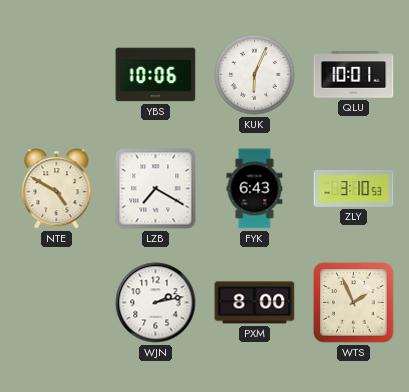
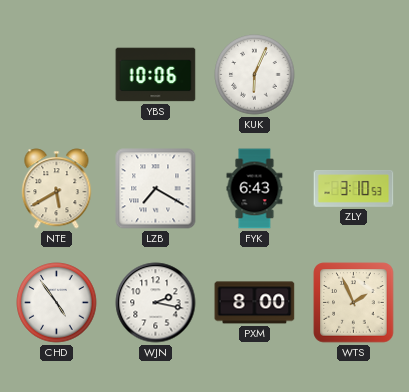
QLU: 10:01 -> none (354, 75)
NTE: 4:50 -> 5:40 (57, 189)
CHD: none -> 4:54 (57, 303)
WJN: 2:13 -> 2:17 (156, 303)
